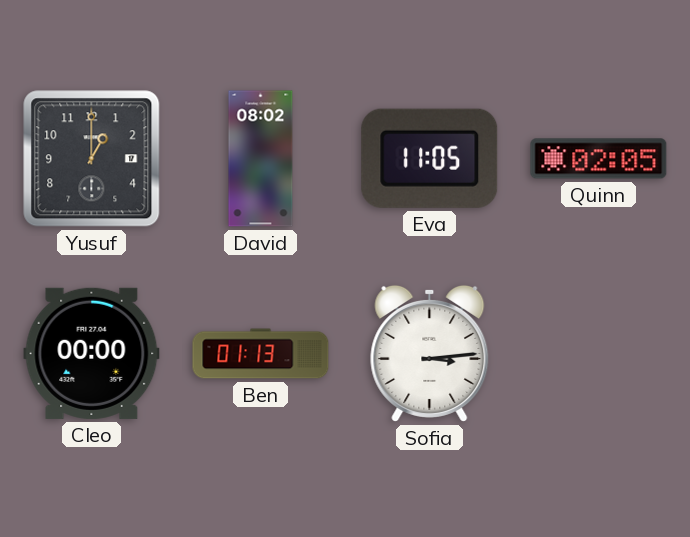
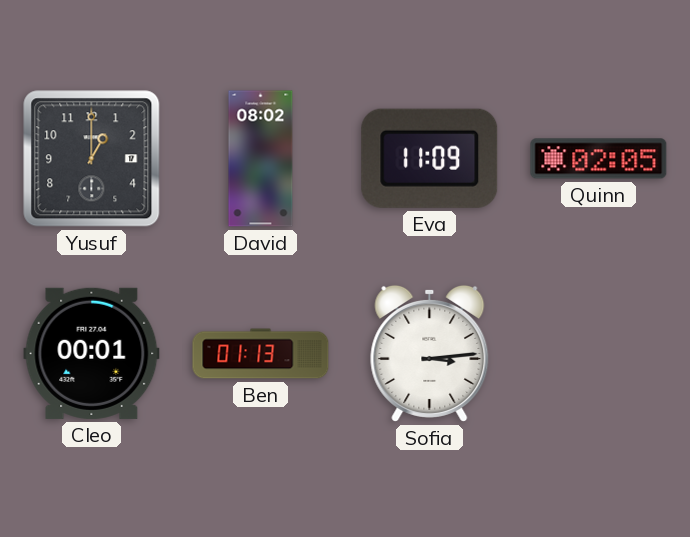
Eva: 11:05 -> 11:09 (430, 158)
Cleo: 00:00 -> 00:01 (92, 353)
